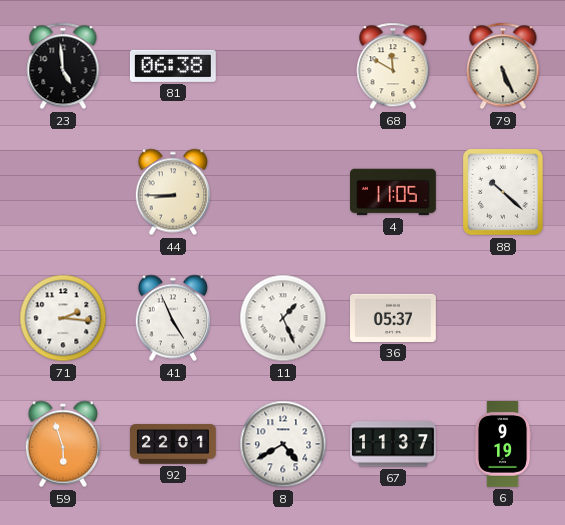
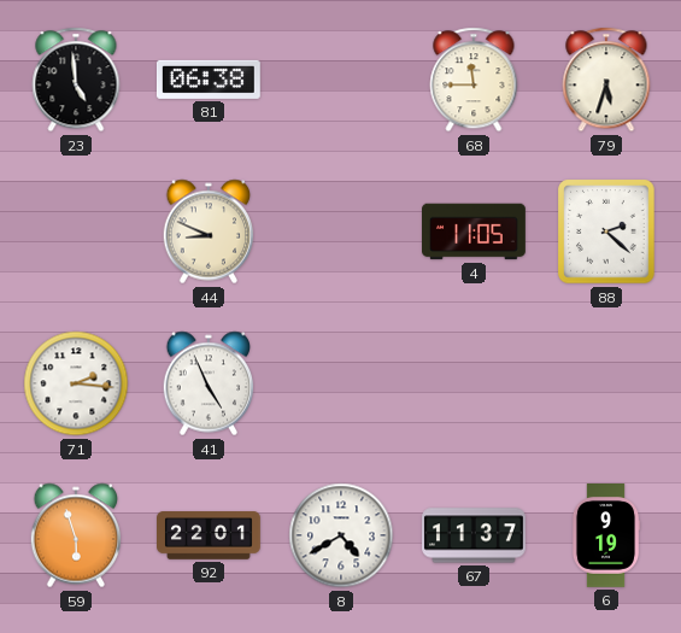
68: 11:50 -> 11:45 (474, 80)
79: 5:26 -> 5:33 (606, 80)
44: 8:45 -> 8:49 (209, 231)
88: 10:22 -> 2:22 (606, 231)
11: 1:26 -> none (283, 318)
36: 05:37 -> none (394, 318)
